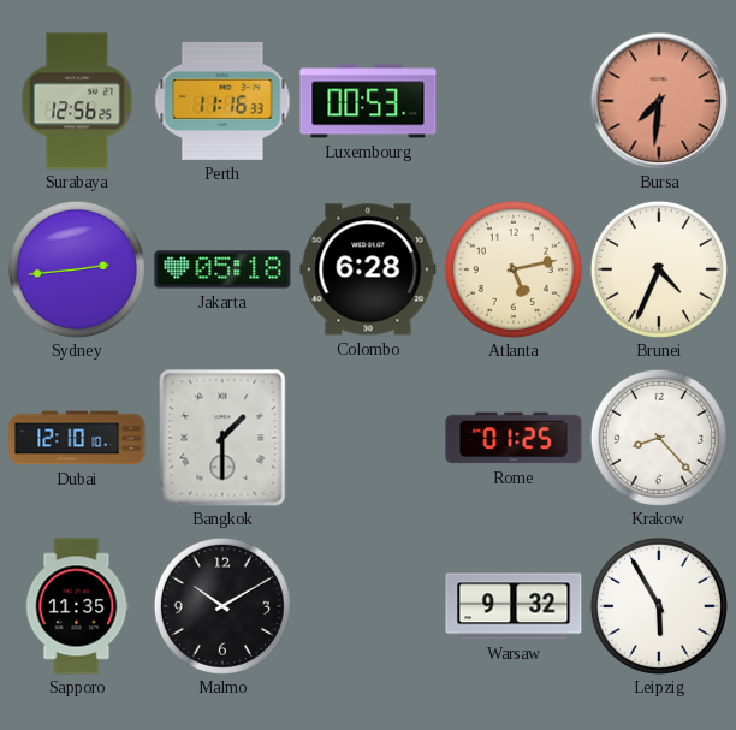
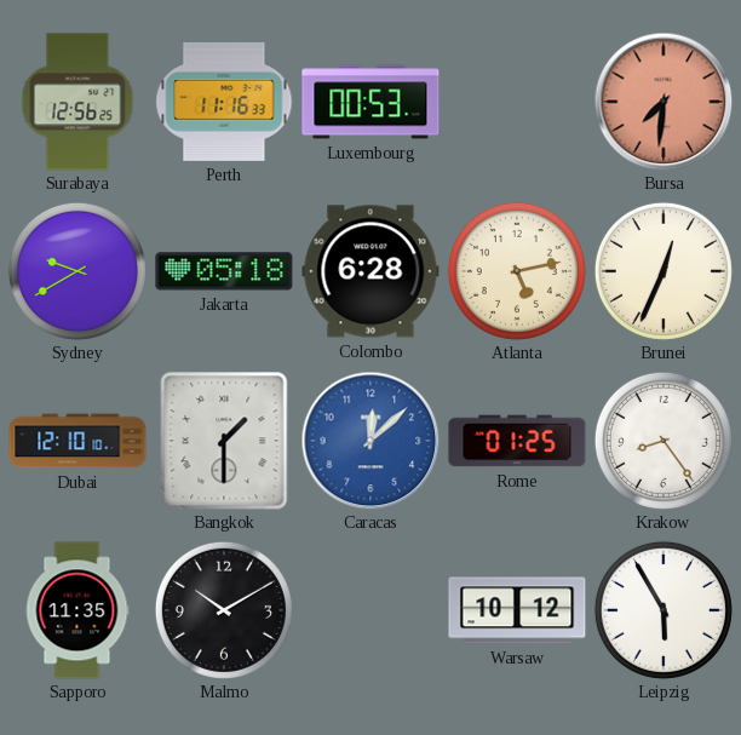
Sydney: 2:44 -> 9:40 (77, 271)
Brunei: 4:34 -> 12:34 (664, 271)
Caracas: none -> 12:08 (370, 441)
Krakow: 8:23 -> 8:24 (664, 441)
Warsaw: 9:32 -> 10:12 (517, 610)
